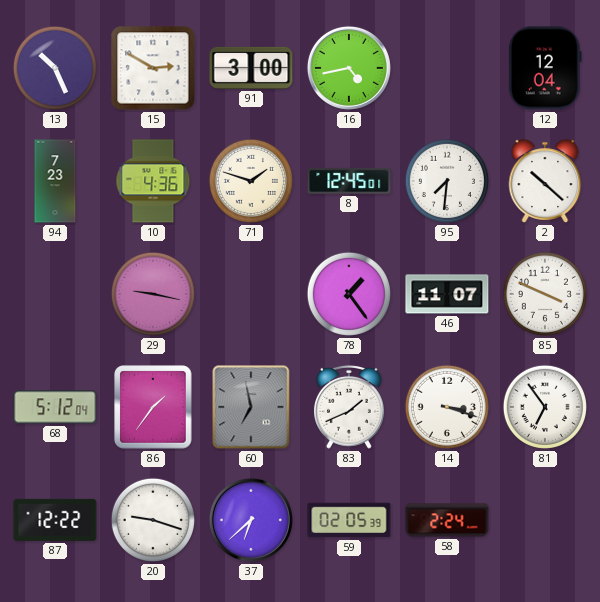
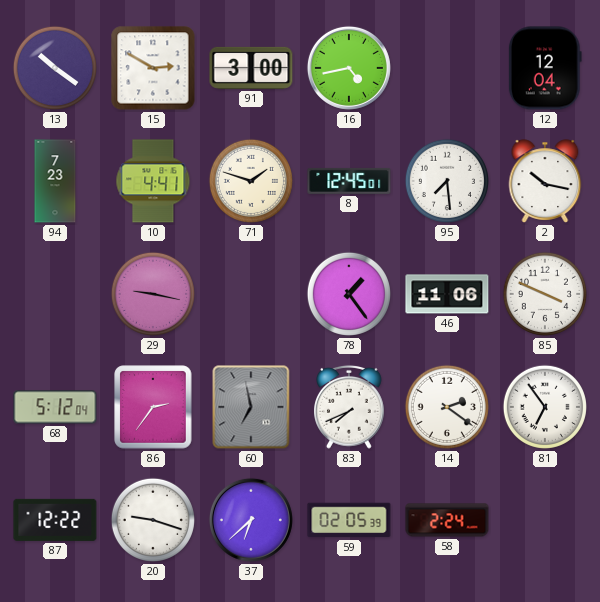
13: 10:26 -> 10:21 (55, 68)
10: 4:36 -> 4:41 (153, 181)
95: 7:31 -> 7:29 (447, 181)
2: 10:22 -> 10:17 (545, 181)
46: 11:07 -> 11:06 (447, 294)
86: 1:36 -> 2:36 (153, 407)
83: 1:41 -> 7:41 (350, 407)
14: 3:18 -> 2:21 (447, 407)
